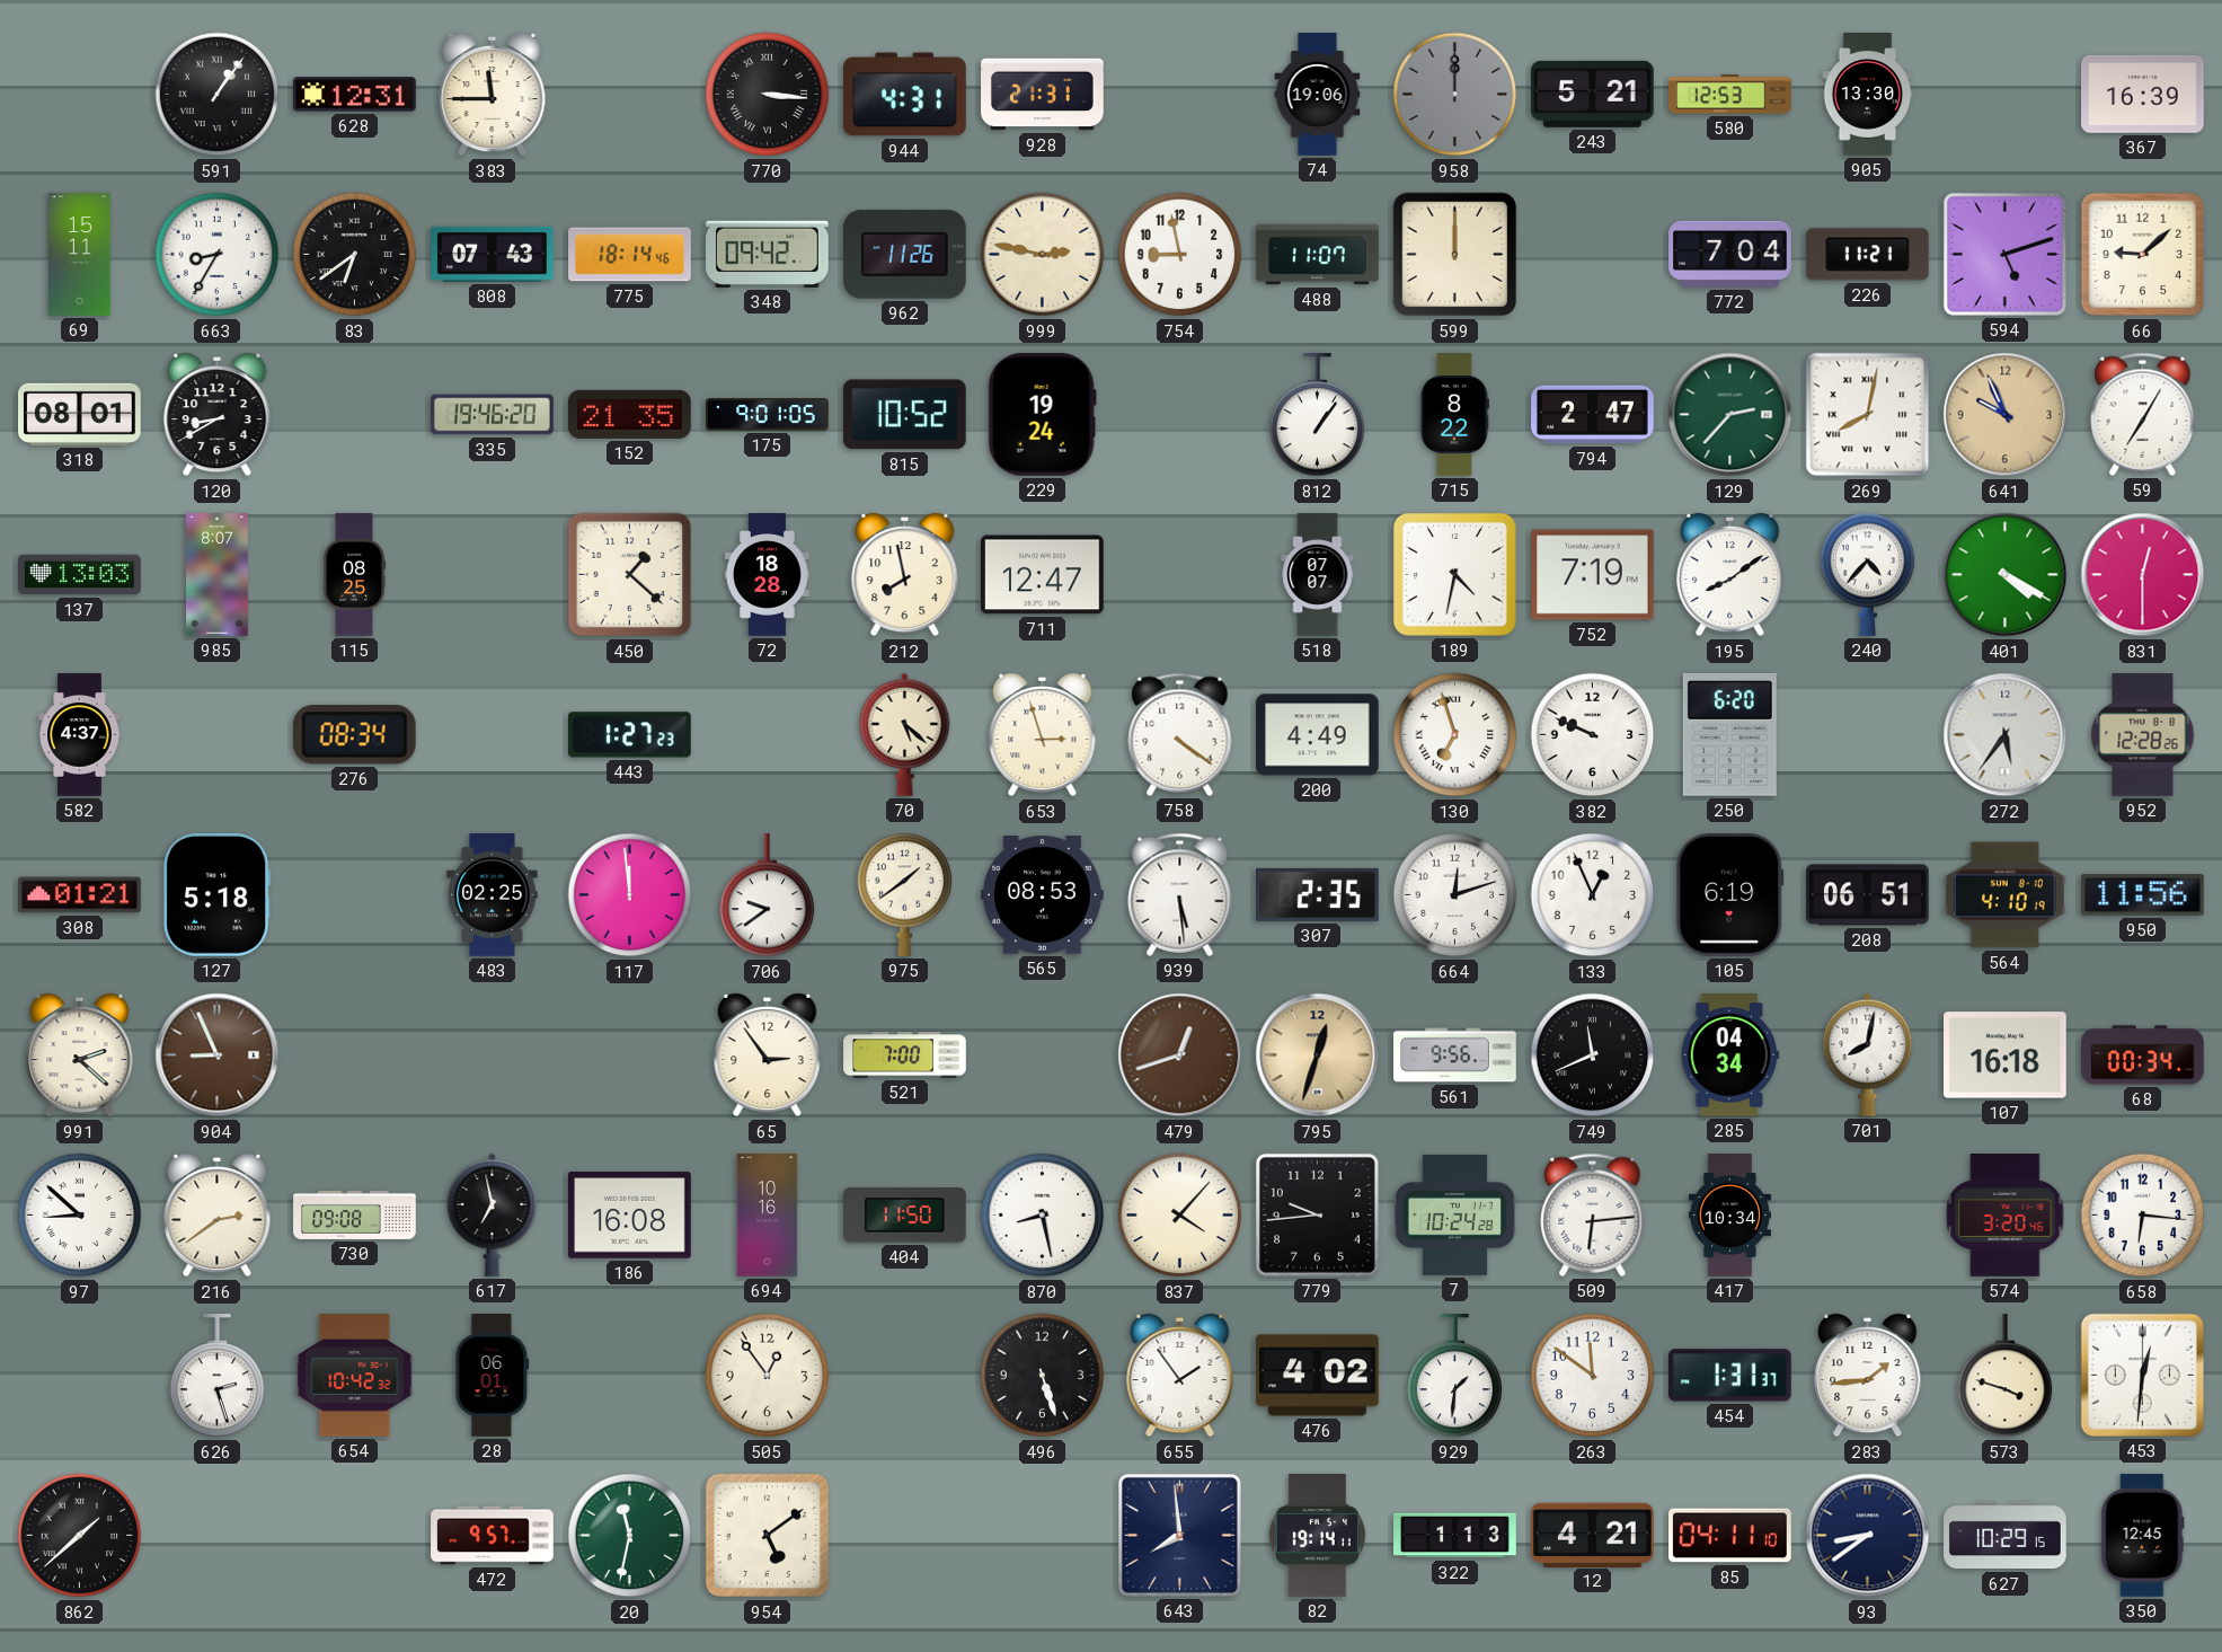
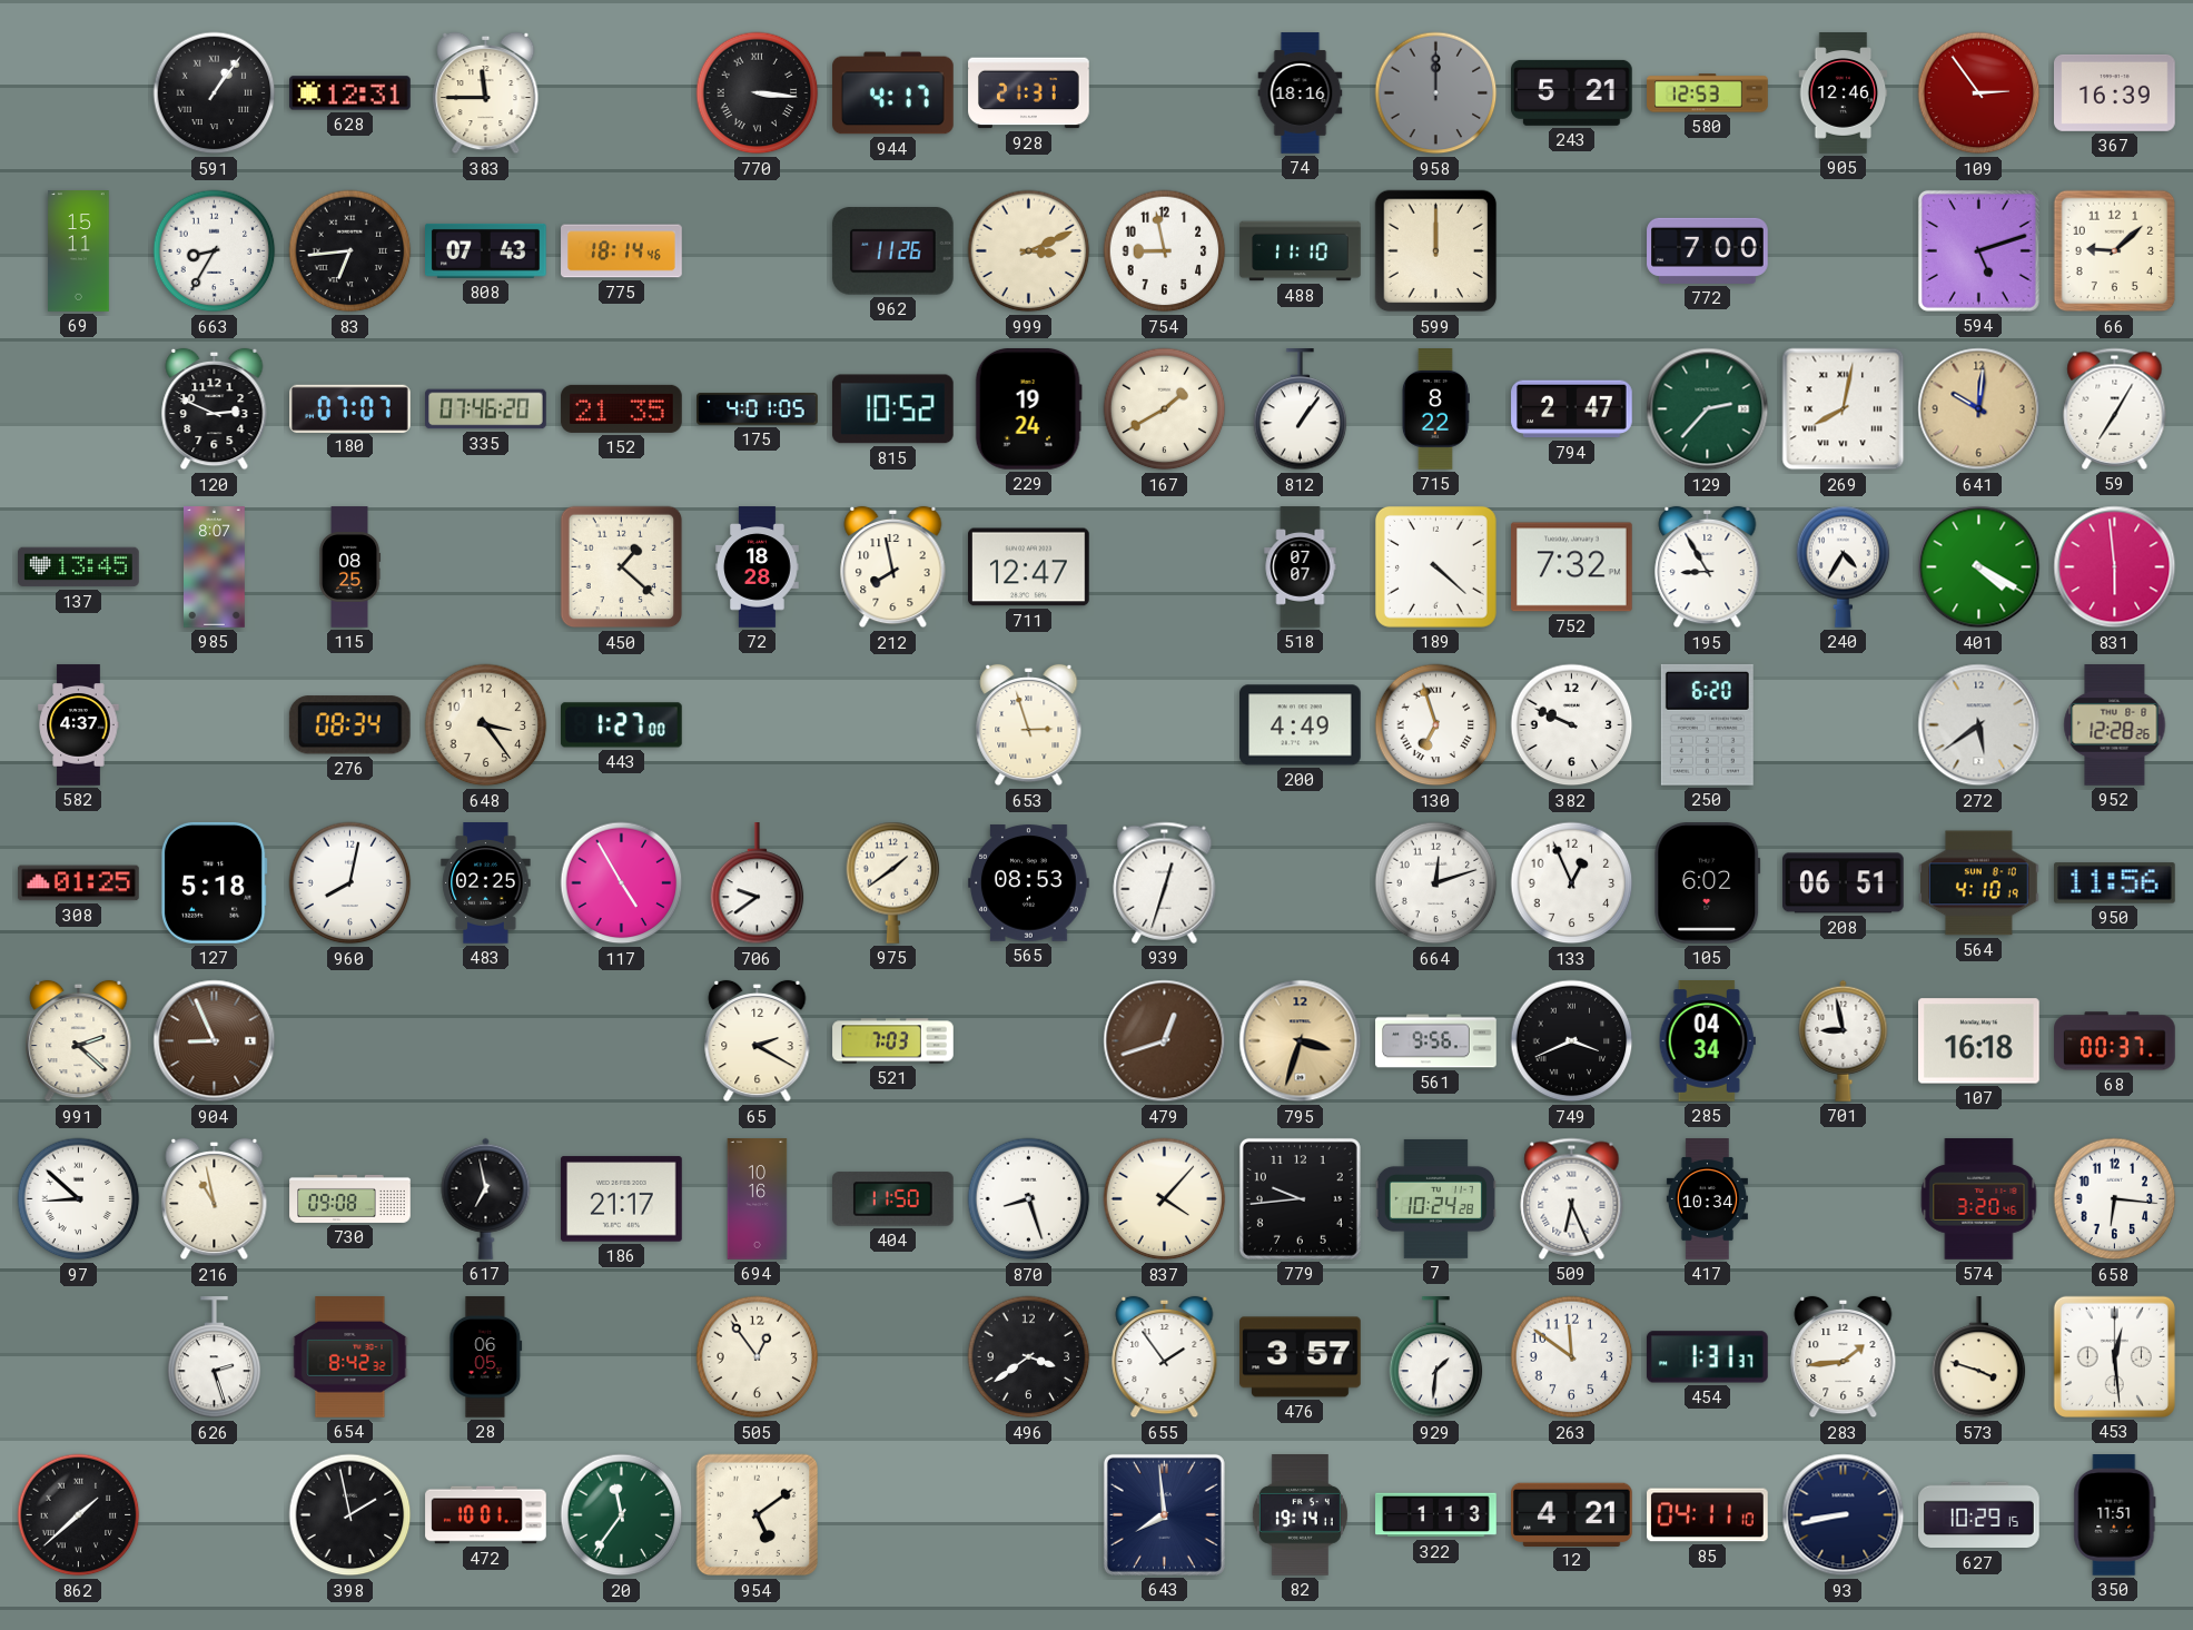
944: 4:31 -> 4:17 (893, 93)
74: 19:06 -> 18:16 (1301, 93)
905: 13:30 -> 12:46 (1844, 93)
109: none -> 2:54 (1979, 93)
83: 6:39 -> 6:44 (350, 251)
348: 09:42 -> none (768, 254)
999: 2:47 -> 3:11 (1029, 251)
488: 11:07 -> 11:10 (1301, 251)
772: 7:04 -> 7:00 (1708, 250)
226: 11:21 -> none (1867, 255)
318: 08:01 -> none (80, 414)
120: 8:40 -> 2:49 (215, 409)
180: none -> 07:07 (350, 408)
335: 19:46 -> 07:46 (486, 409)
175: 9:01 -> 4:01 (758, 409)
167: none -> 1:40 (1165, 409)
641: 9:56 -> 10:01 (1979, 409)
137: 13:03 -> 13:45 (79, 567)
189: 4:32 -> 4:22 (1435, 566)
752: 7:19 -> 7:32 (1572, 567)
195: 8:09 -> 8:55 (1708, 567)
240: 4:37 -> 4:35 (1844, 566)
831: 12:30 -> 5:59 (2115, 567)
648: none -> 3:24 (486, 725)
443: 1:27:23 -> 1:27:00 (622, 725)
70: 5:22 -> none (905, 734)
758: 4:21 -> none (1180, 734)
272: 5:36 -> 5:39 (1979, 725)
308: 01:21 -> 01:25 (79, 883)
960: none -> 8:02 (350, 883)
117: 11:59 -> 4:55 (622, 883)
939: 5:29 -> 12:33 (1165, 882)
307: 2:35 -> none (1318, 894)
105: 6:19 -> 6:02 (1708, 883)
65: 2:54 -> 2:20 (758, 1041)
521: 7:00 -> 7:03 (893, 1041)
795: 12:33 -> 3:33 (1301, 1041)
749: 11:41 -> 3:41 (1572, 1041)
701: 8:02 -> 8:58 (1844, 1040)
68: 00:34 -> 00:37 (2115, 1041)
216: 2:39 -> 10:58 (215, 1199)
186: 16:08 -> 21:17 (622, 1199)
870: 8:28 -> 8:27 (1029, 1199)
509: 6:14 -> 6:26 (1572, 1198)
654: 10:42 -> 8:42 (350, 1357)
28: 06:01 -> 06:05 (486, 1357)
496: 5:27 -> 3:39 (1029, 1357)
476: 4:02 -> 3:57 (1301, 1357)
453: 12:31 -> 12:29 (2114, 1356)
398: none -> 1:58 (350, 1515)
472: 9:57 -> 10:01 (486, 1515)
20: 11:32 -> 11:36 (622, 1515)
93: 8:39 -> 8:43 (1844, 1515)
350: 12:45 -> 11:51 (2115, 1515)
